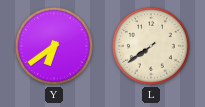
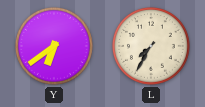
L: 7:39 -> 7:35 (151, 46)
